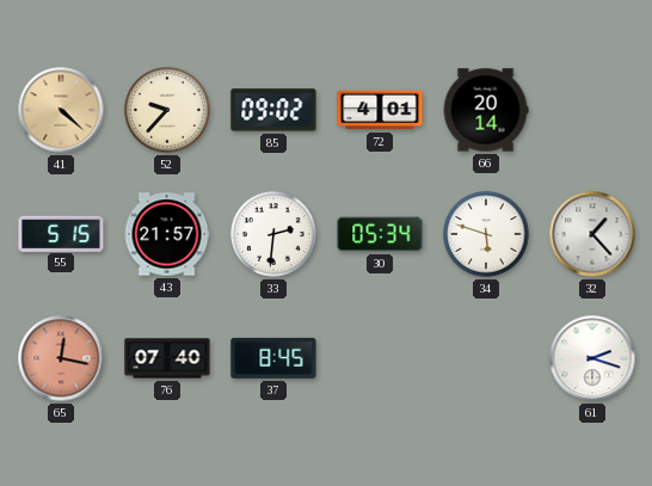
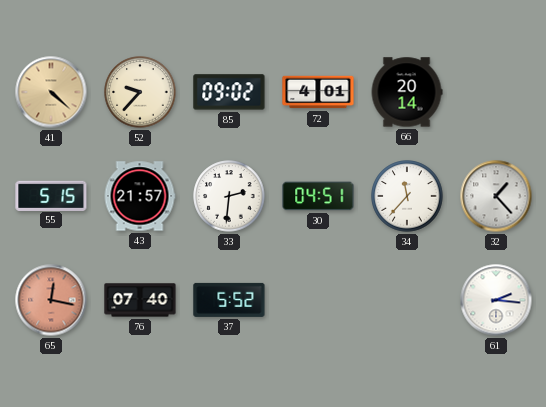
30: 05:34 -> 04:51 (318, 196)
34: 5:48 -> 11:37 (407, 196)
37: 8:45 -> 5:52 (229, 300)
61: 2:18 -> 2:16 (496, 300)
